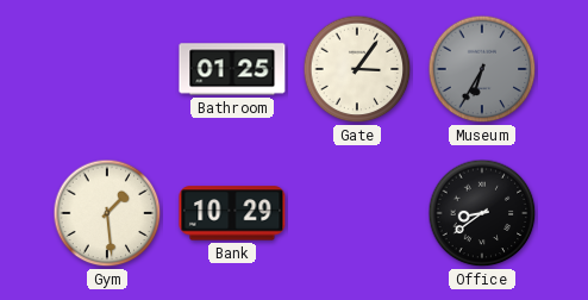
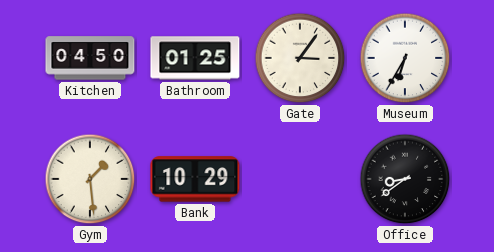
Kitchen: none -> 04:50 (90, 58)
Museum dial: grey -> white (405, 58)
